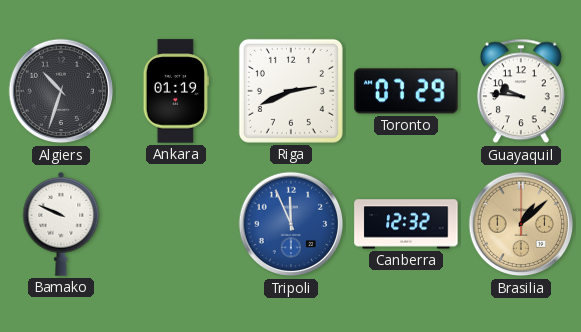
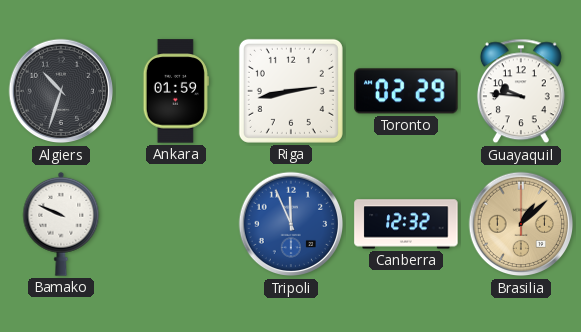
Ankara: 01:19 -> 01:59 (176, 91)
Riga: 2:41 -> 2:43 (291, 91)
Toronto: 07:29 -> 02:29 (406, 91)
